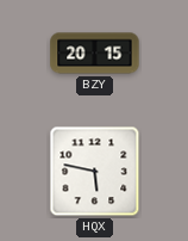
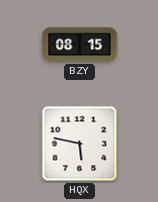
BZY: 20:15 -> 08:15 (80, 45)
